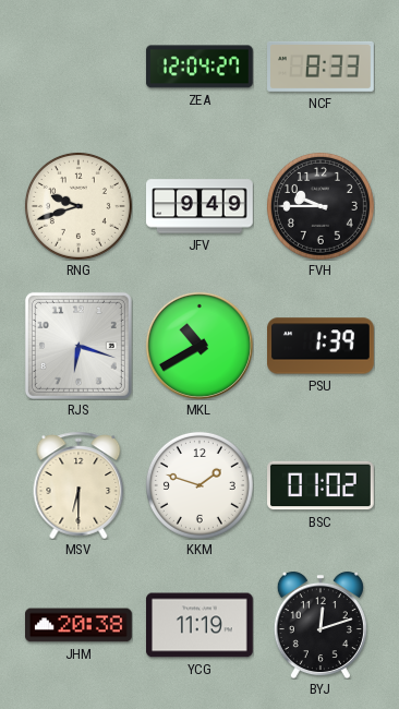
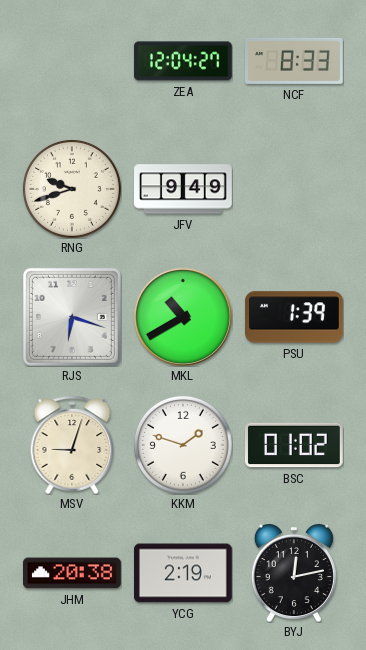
FVH: 9:45 -> none (321, 206)
MSV: 6:30 -> 9:03 (72, 445)
YCG: 11:19 -> 2:19 (184, 573)
BYJ: 12:12 -> 12:13 (294, 573)
